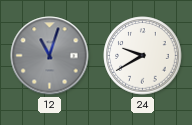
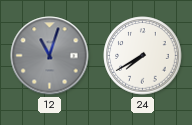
24: 9:40 -> 7:40 (143, 56)
